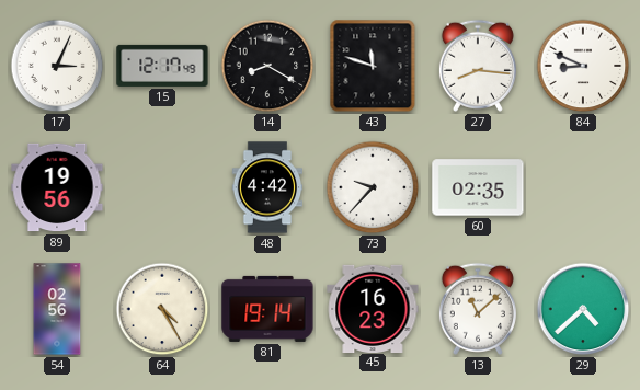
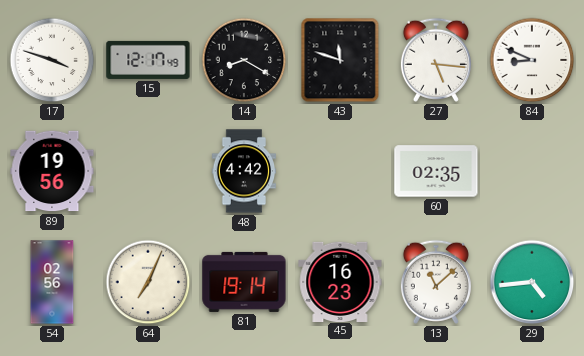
17: 3:04 -> 3:48 (52, 60)
27: 8:16 -> 5:16 (436, 60)
73: 9:37 -> none (373, 187)
64: 4:25 -> 7:04 (148, 282)
29: 4:38 -> 4:44 (532, 282)
